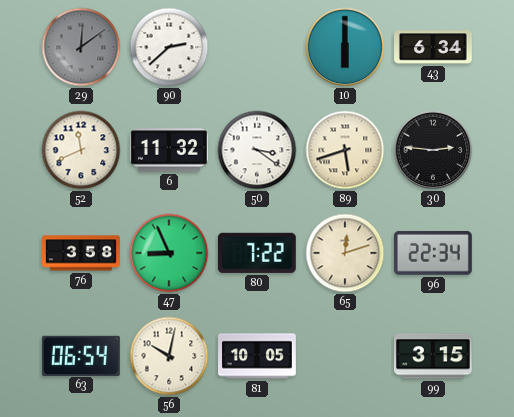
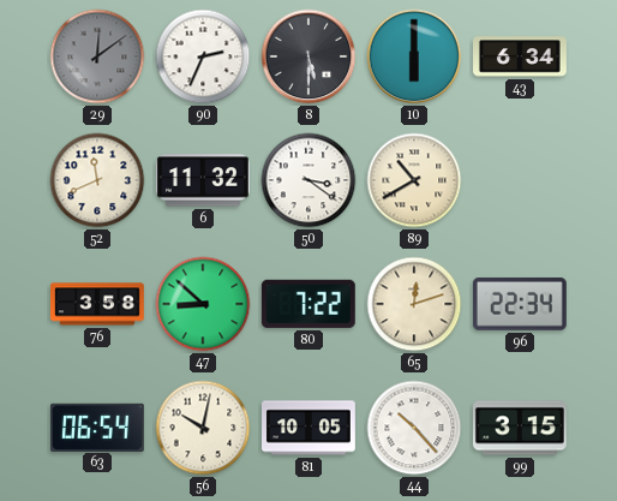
90: 2:38 -> 2:34 (203, 56)
8: none -> 5:30 (308, 56)
89: 5:42 -> 10:40 (414, 180)
30: 2:46 -> none (433, 150)
47: 8:56 -> 8:52 (203, 304)
44: none -> 10:23 (414, 428)
